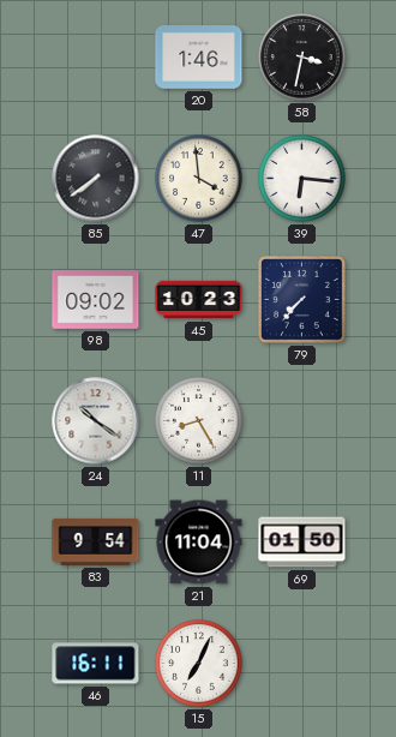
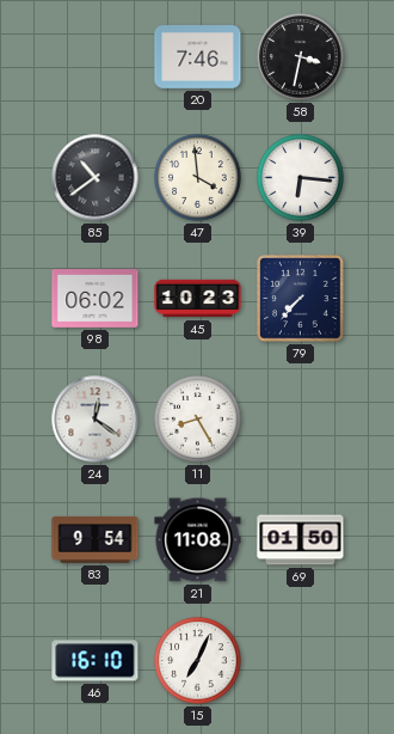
20: 1:46 -> 7:46 (198, 57)
85: 7:39 -> 10:39 (96, 178)
98: 09:02 -> 06:02 (96, 299)
24: 10:21 -> 12:21 (96, 420)
21: 11:04 -> 11:08 (198, 540)
46: 16:11 -> 16:10 (96, 661)
